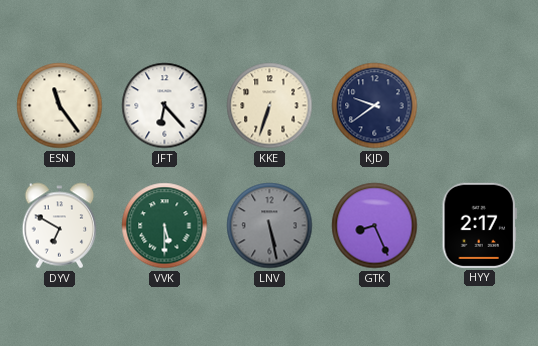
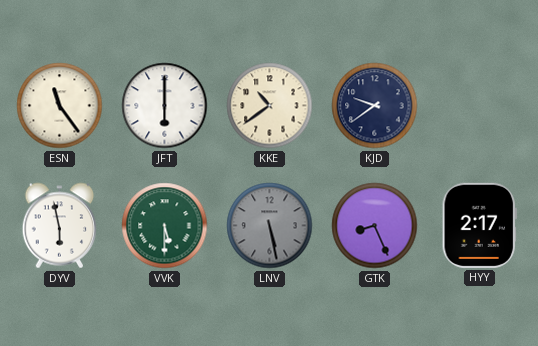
JFT: 6:23 -> 6:00 (165, 106)
KKE: 6:33 -> 10:39 (270, 106)
DYV: 6:50 -> 5:58 (60, 226)
